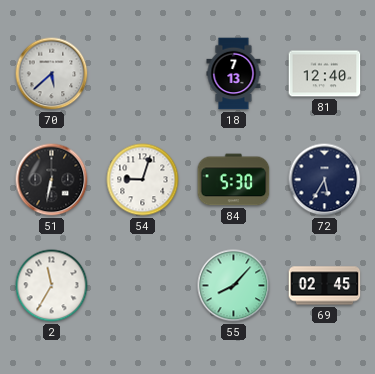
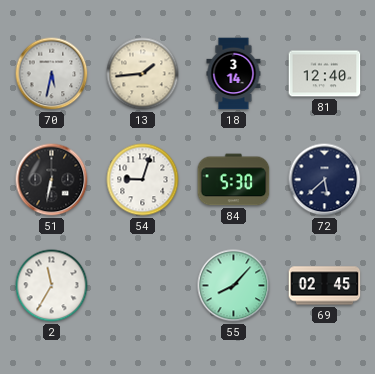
70: 5:38 -> 5:32 (52, 74)
13: none -> 1:44 (143, 74)
18: 7:13 -> 3:14 (234, 74)
72: 5:35 -> 5:38 (325, 180)
